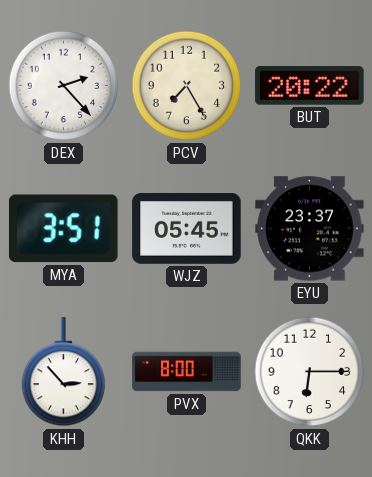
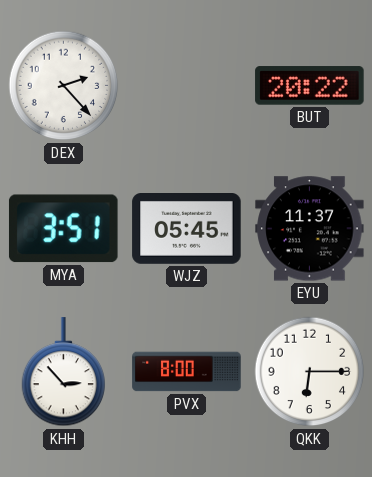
PCV: 7:25 -> none (187, 86)
EYU: 23:37 -> 11:37 (310, 229)
